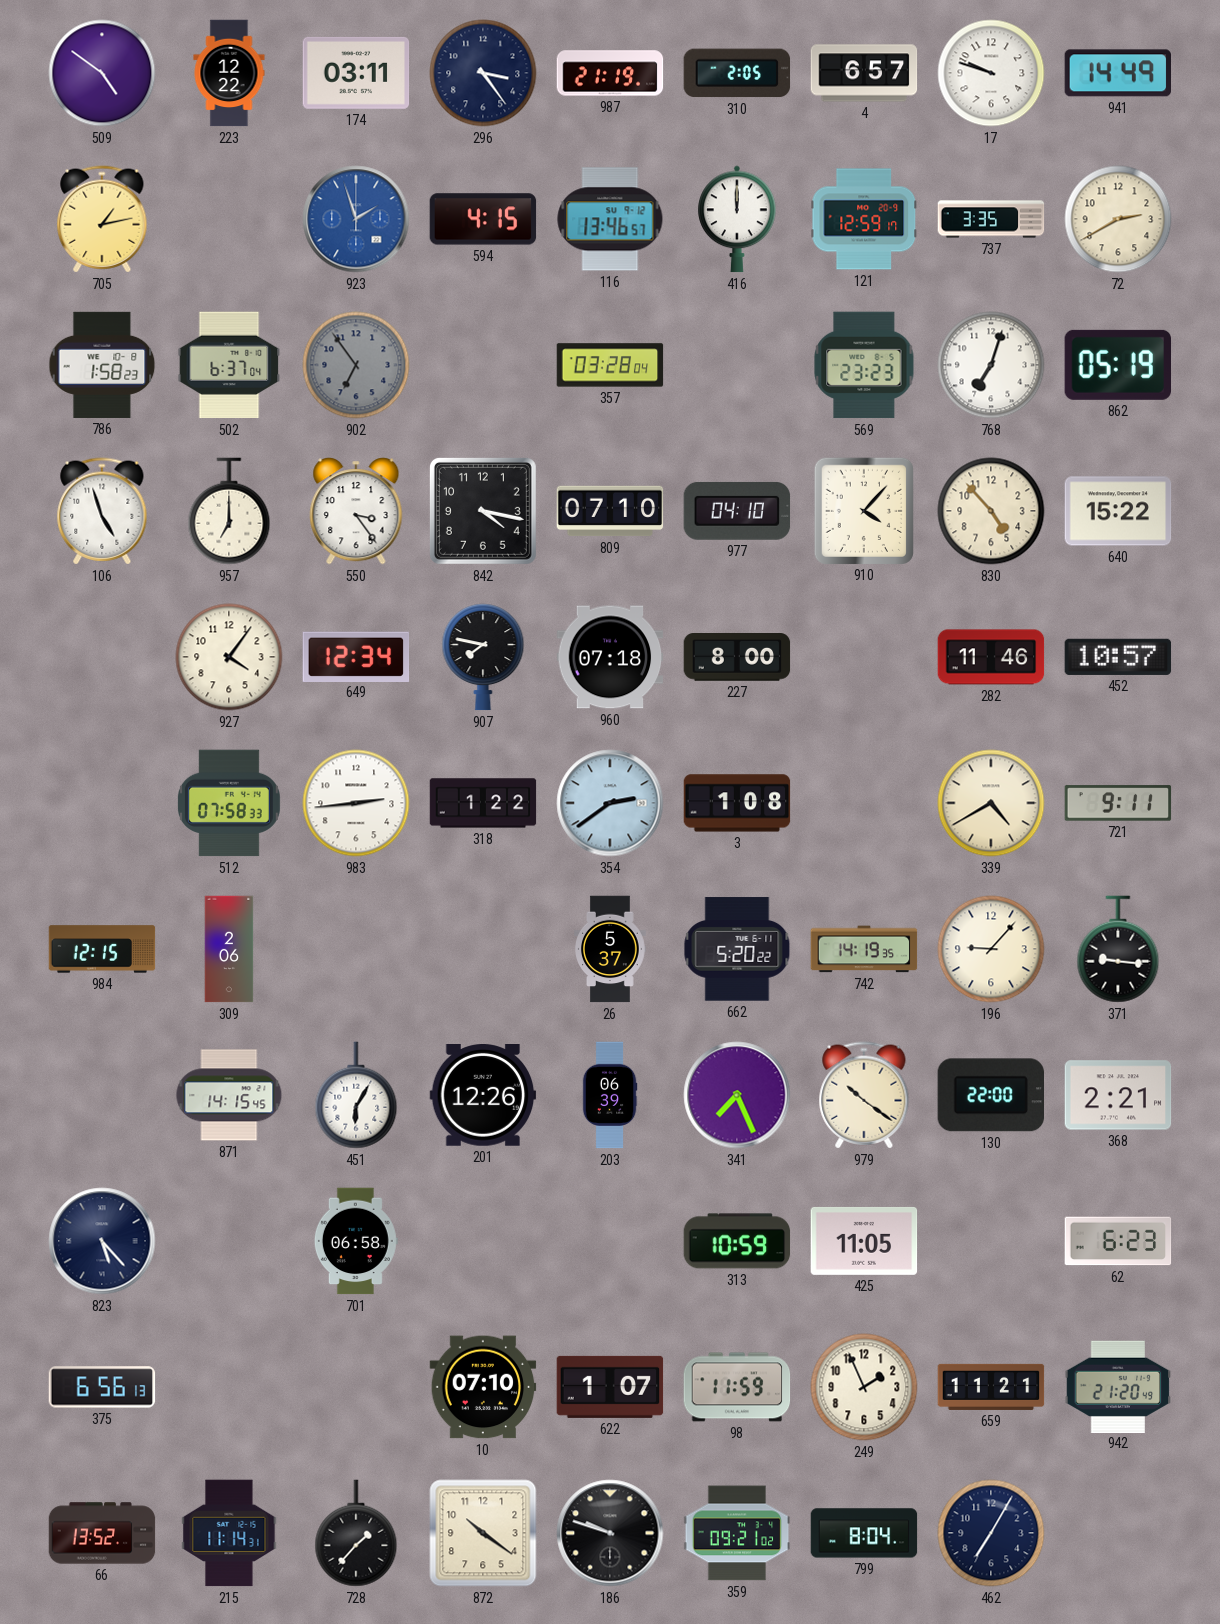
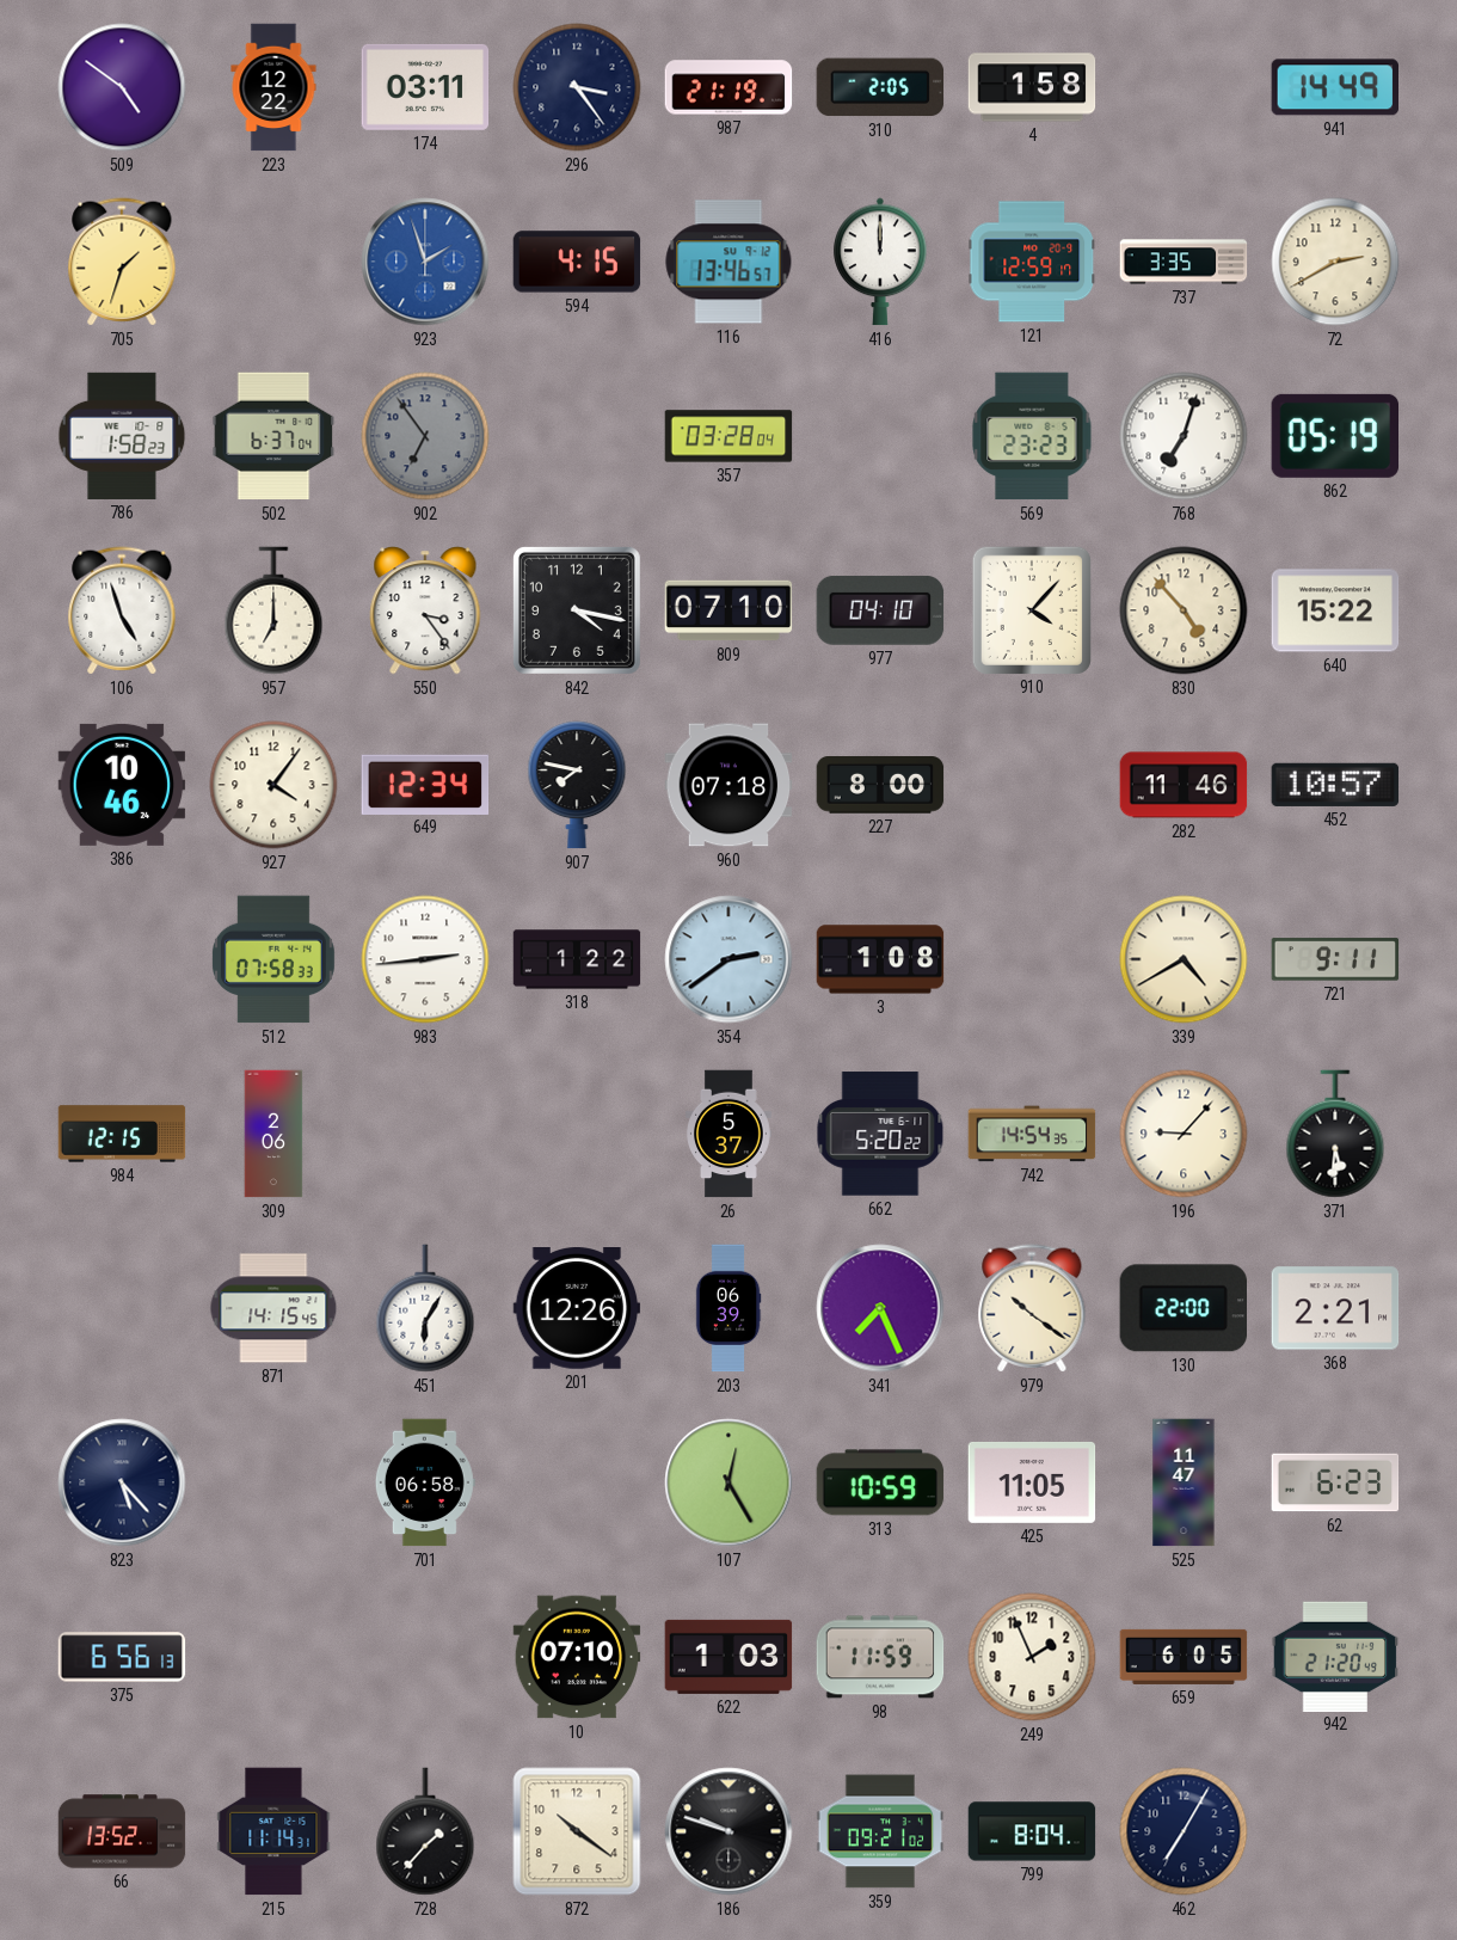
4: 6:57 -> 1:58 (1032, 87)
17: 9:48 -> none (991, 73)
705: 1:13 -> 1:33 (122, 262)
386: none -> 10:46 (122, 785)
742: 14:19 -> 14:54 (1032, 1134)
371: 9:16 -> 5:31 (1335, 1134)
107: none -> 12:25 (728, 1482)
525: none -> 11:47 (1184, 1482)
622: 1:07 -> 1:03 (728, 1657)
659: 11:21 -> 6:05 (1184, 1657)
